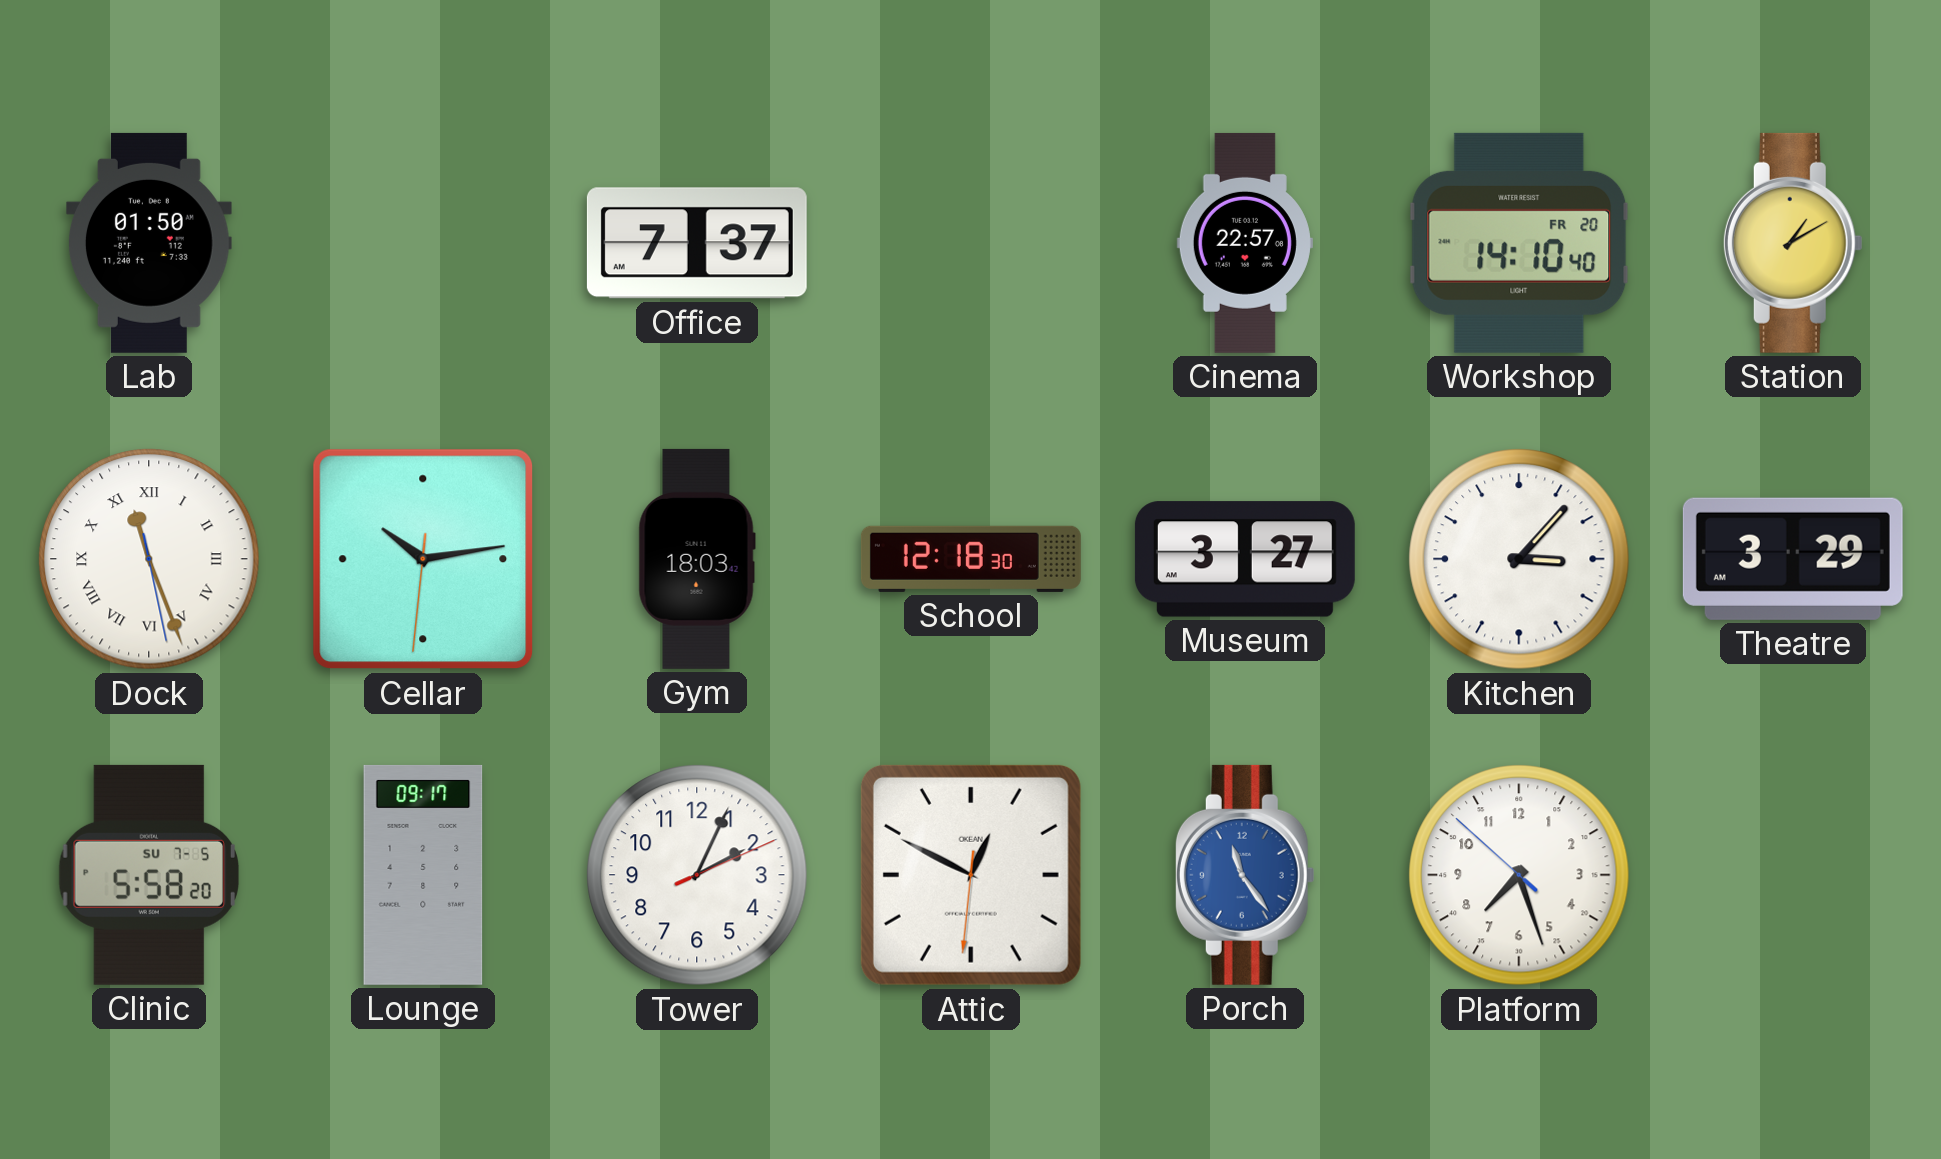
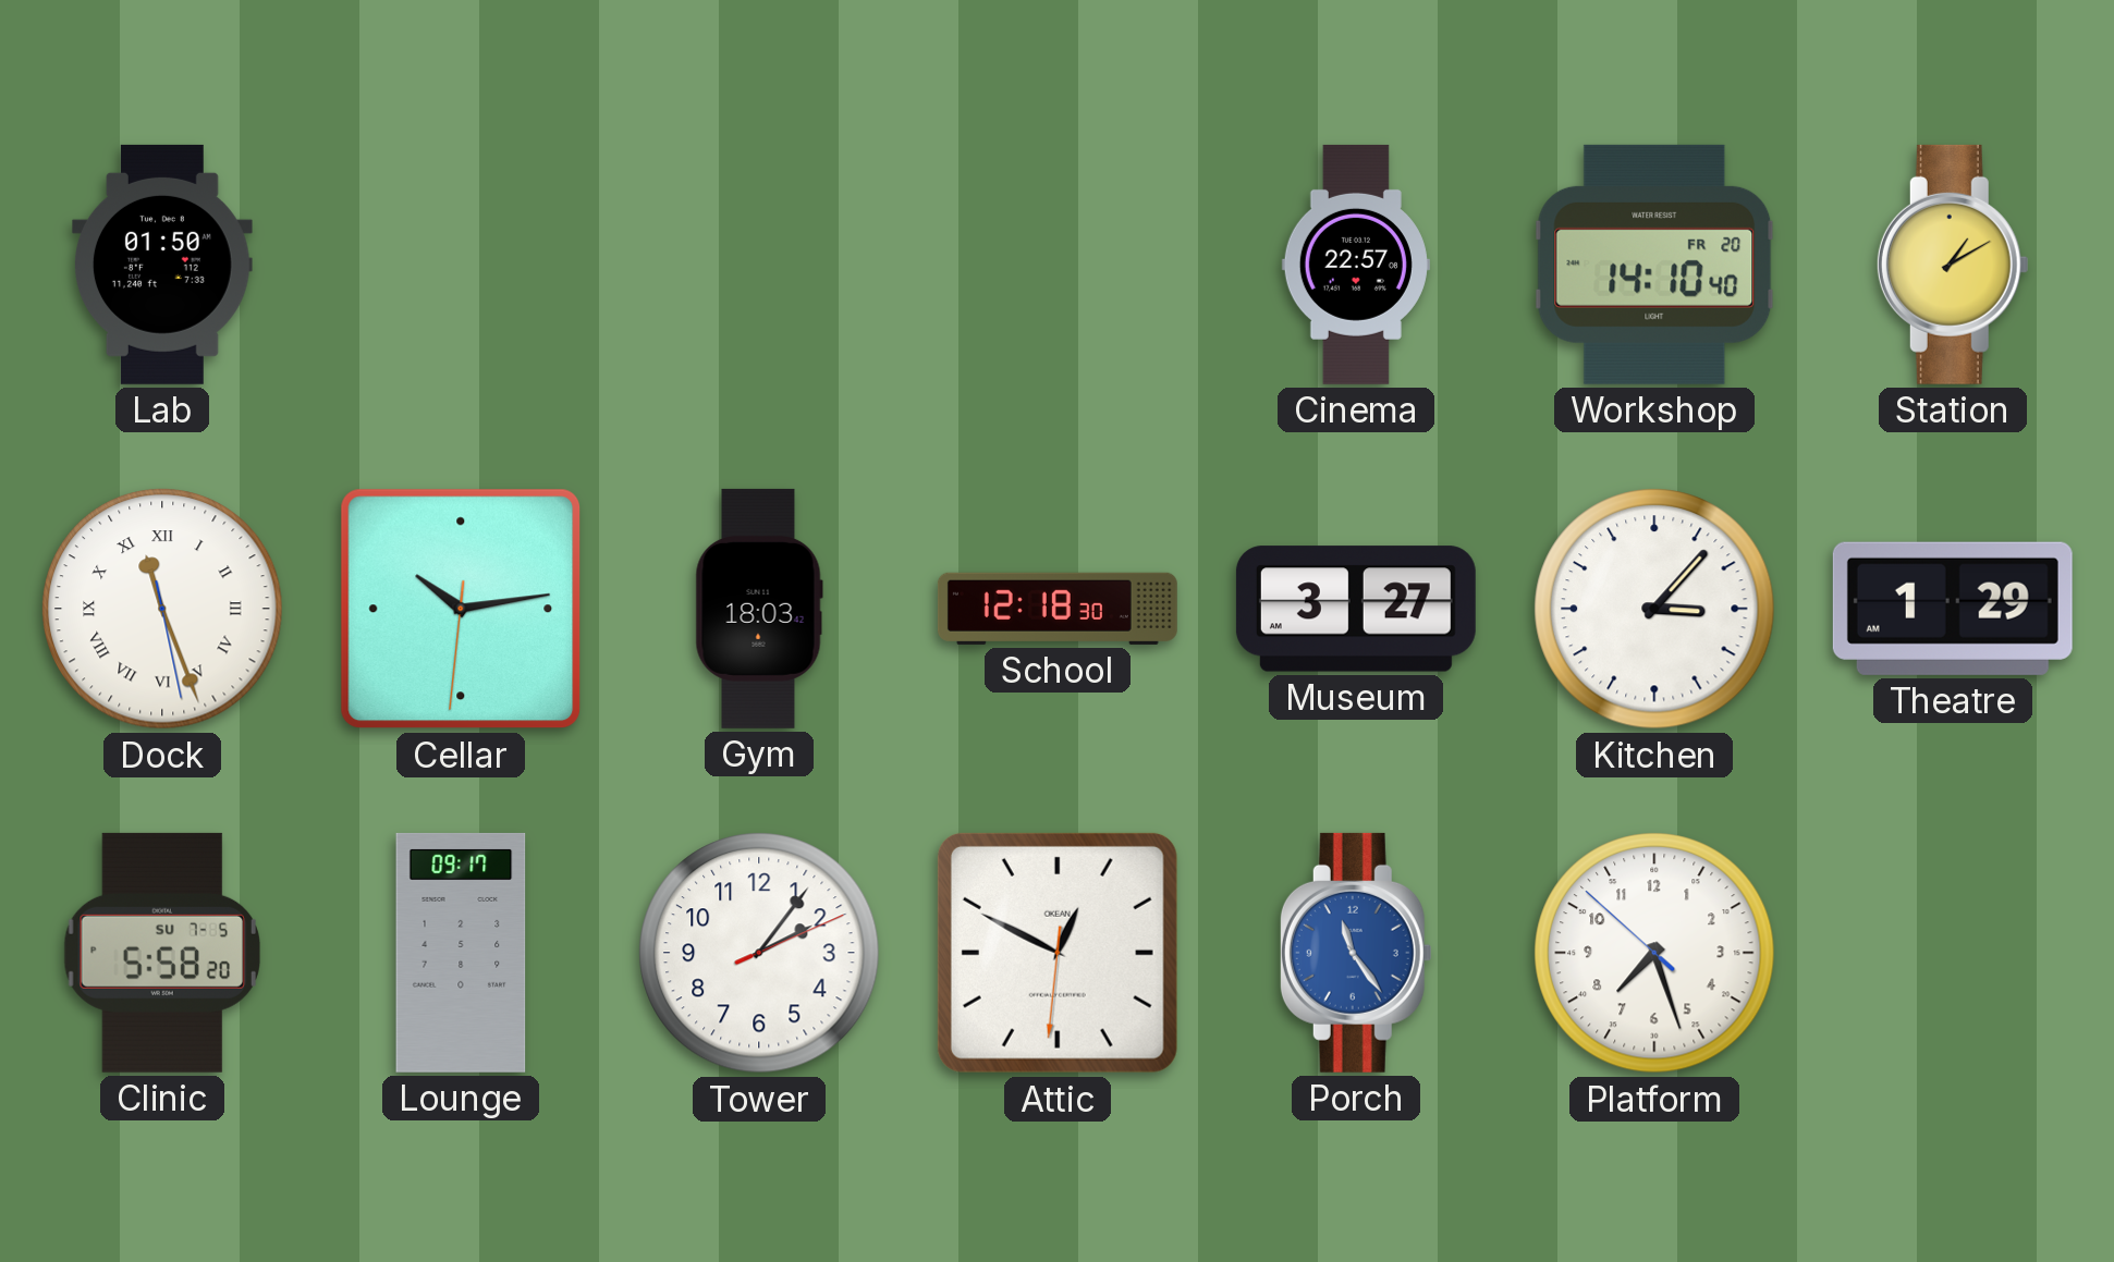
Office: 7:37 -> none (697, 243)
Theatre: 3:29 -> 1:29 (1953, 609)
Tower: 2:04 -> 2:06 (759, 953)
